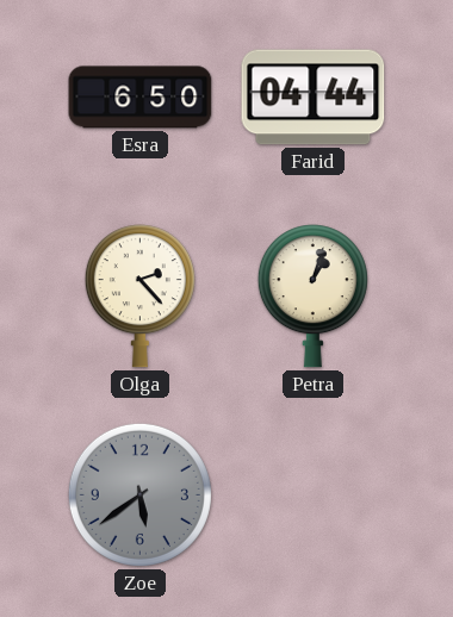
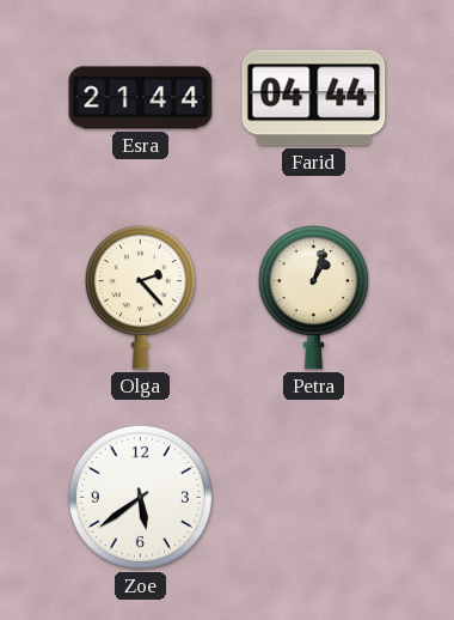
Esra: 6:50 -> 21:44 (141, 98)
Zoe dial: grey -> white (140, 497)
